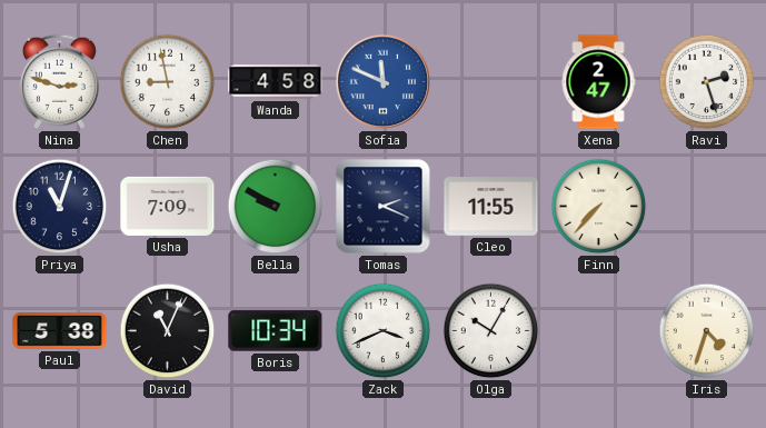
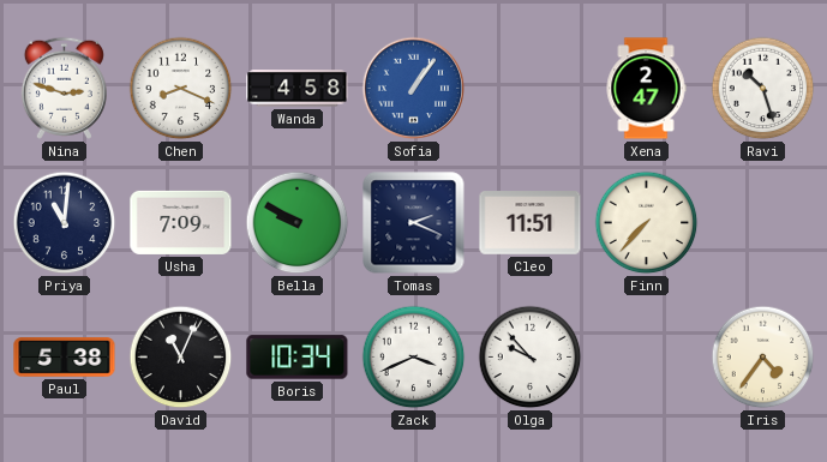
Chen: 8:58 -> 8:19 (181, 89)
Sofia: 11:49 -> 1:06 (414, 89)
Ravi: 2:27 -> 10:27 (763, 89)
Priya: 11:03 -> 11:01 (65, 223)
Cleo: 11:55 -> 11:51 (531, 223)
Olga: 10:05 -> 9:53 (531, 358)
Iris: 4:33 -> 4:36 (763, 358)
